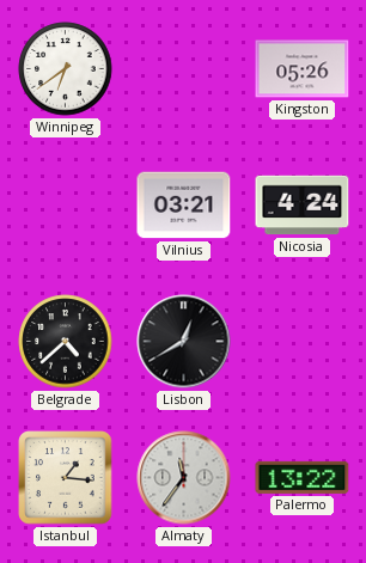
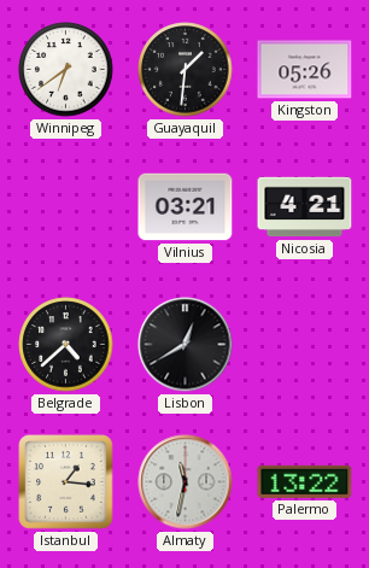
Guayaquil: none -> 1:31 (186, 70)
Nicosia: 4:24 -> 4:21 (305, 207)
Almaty: 11:36 -> 11:32 (186, 482)
